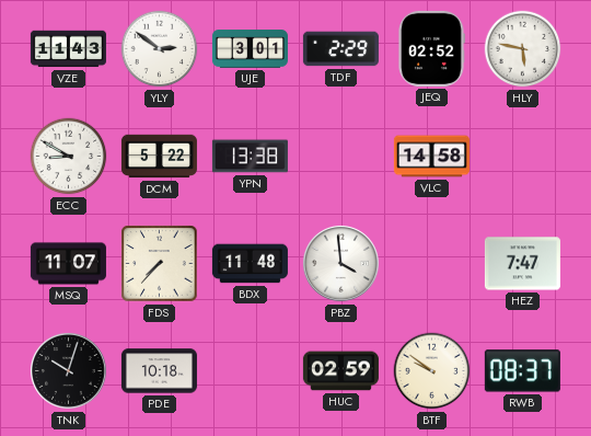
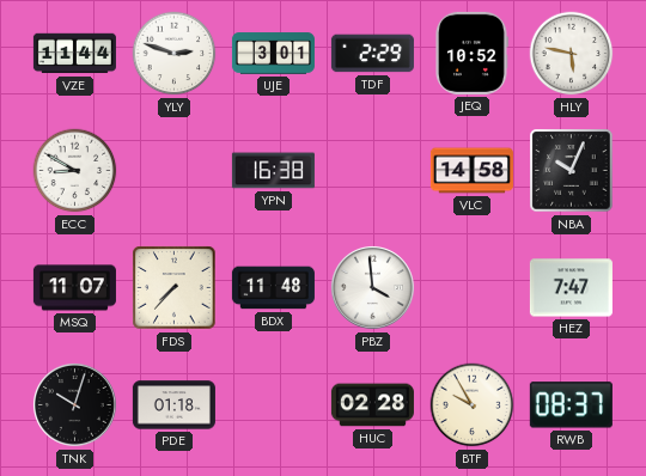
VZE: 11:43 -> 11:44 (74, 54)
YLY: 2:51 -> 2:48 (175, 54)
JEQ: 02:52 -> 10:52 (473, 53)
DCM: 5:22 -> none (159, 157)
YPN: 13:38 -> 16:38 (273, 171)
NBA: none -> 10:04 (572, 171)
PDE: 10:18 -> 01:18 (173, 405)
HUC: 02:59 -> 02:28 (372, 405)
BTF: 9:51 -> 9:55 (473, 405)
